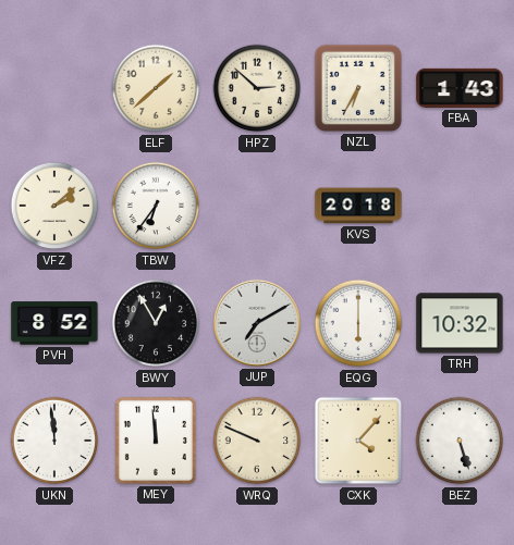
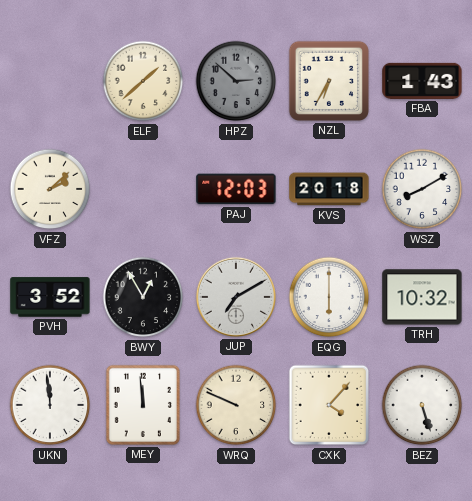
HPZ dial: cream -> grey (236, 81)
TBW: 6:36 -> none (156, 206)
PAJ: none -> 12:03 (236, 189)
WSZ: none -> 8:10 (422, 189)
PVH: 8:52 -> 3:52 (50, 297)
